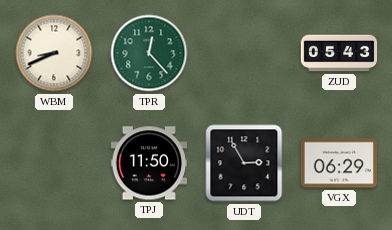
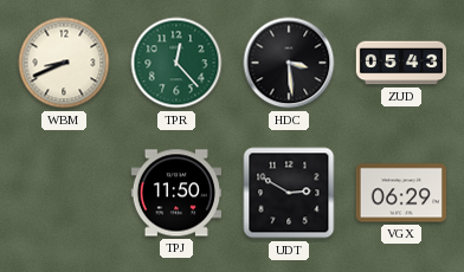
HDC: none -> 3:29 (289, 63)
UDT: 2:55 -> 2:50 (289, 193)
